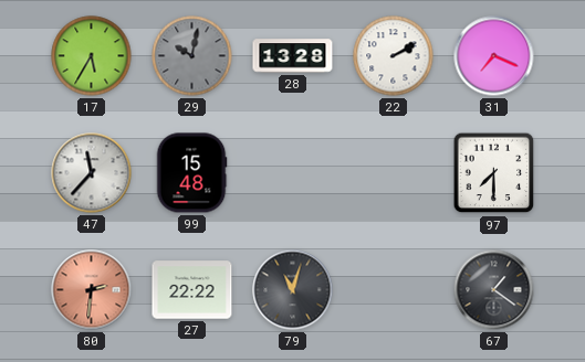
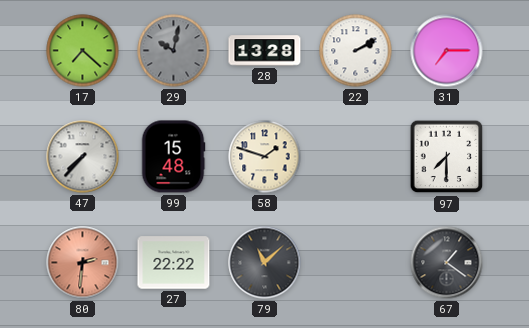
17: 5:35 -> 7:22 (83, 51)
31: 7:19 -> 7:15 (447, 51)
47: 11:37 -> 7:37 (83, 157)
58: none -> 1:48 (265, 157)
79: 11:03 -> 11:08 (265, 263)
